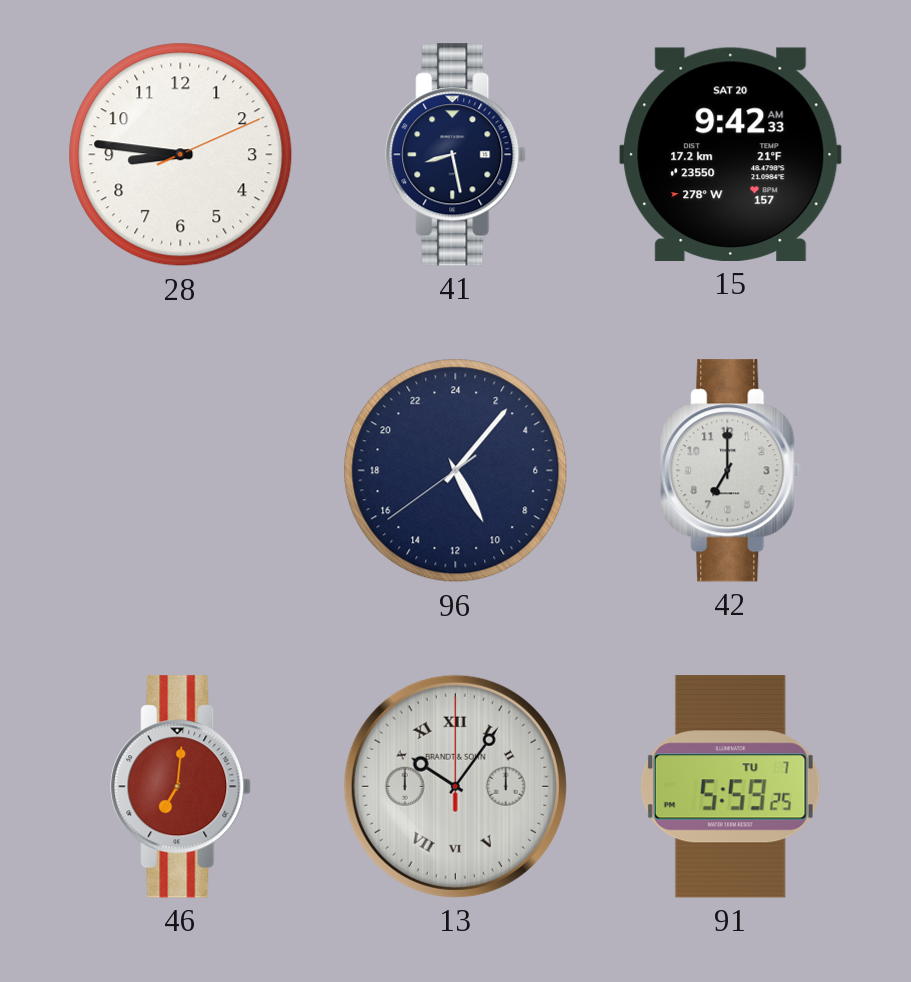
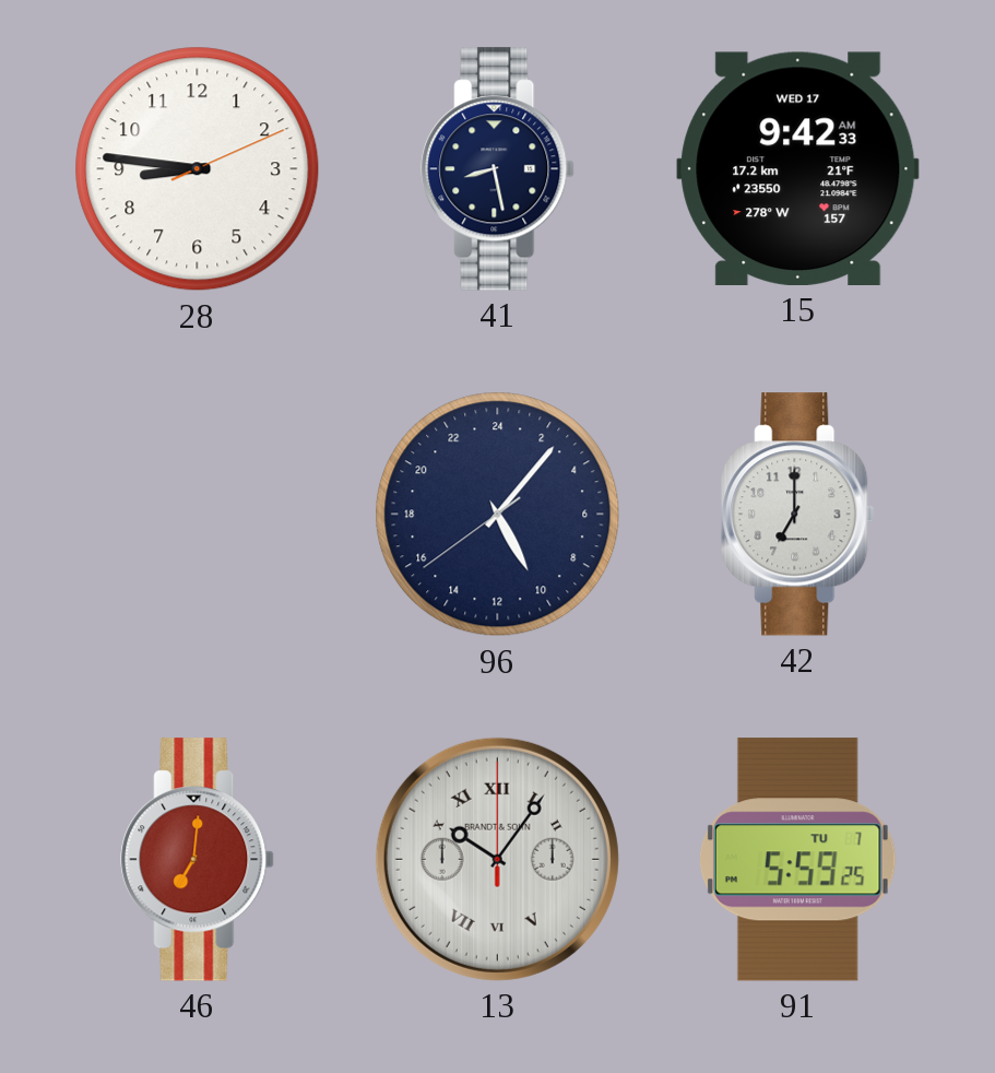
15 date: SAT 20 -> WED 17 (798, 168)
